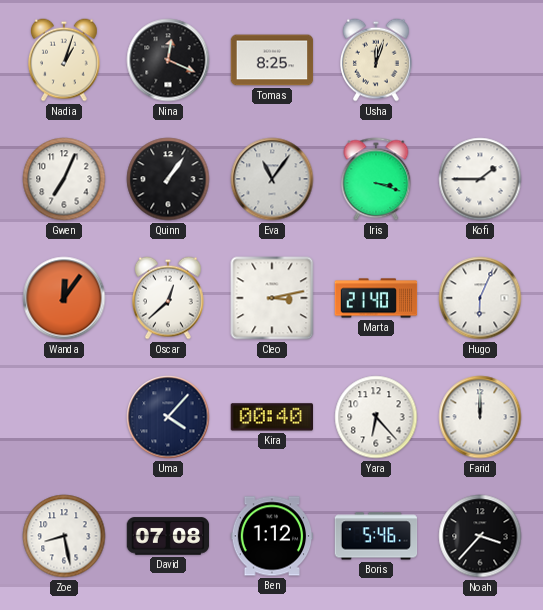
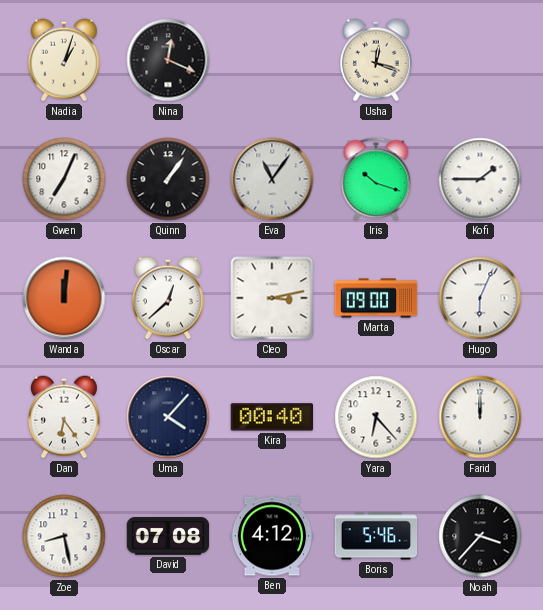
Tomas: 8:25 -> none (272, 60)
Usha: 12:03 -> 12:18 (377, 60)
Iris: 3:18 -> 10:18 (376, 179)
Wanda: 12:06 -> 12:01 (64, 298)
Marta: 21:40 -> 09:00 (376, 298)
Dan: none -> 6:24 (65, 417)
Ben: 1:12 -> 4:12 (272, 536)
